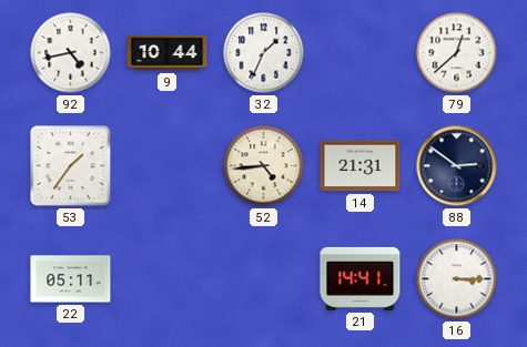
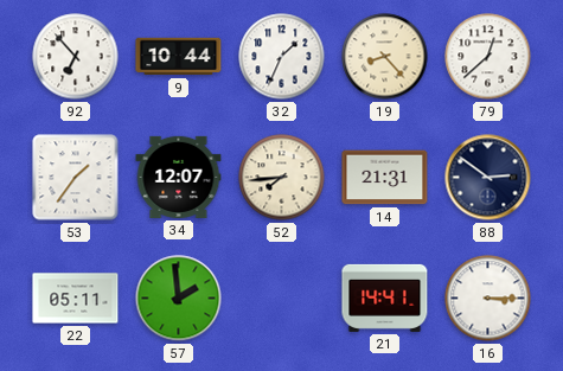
92: 4:43 -> 6:53 (76, 57)
19: none -> 8:23 (385, 57)
34: none -> 12:07 (179, 177)
52: 4:44 -> 7:44 (282, 178)
57: none -> 1:59 (179, 299)
